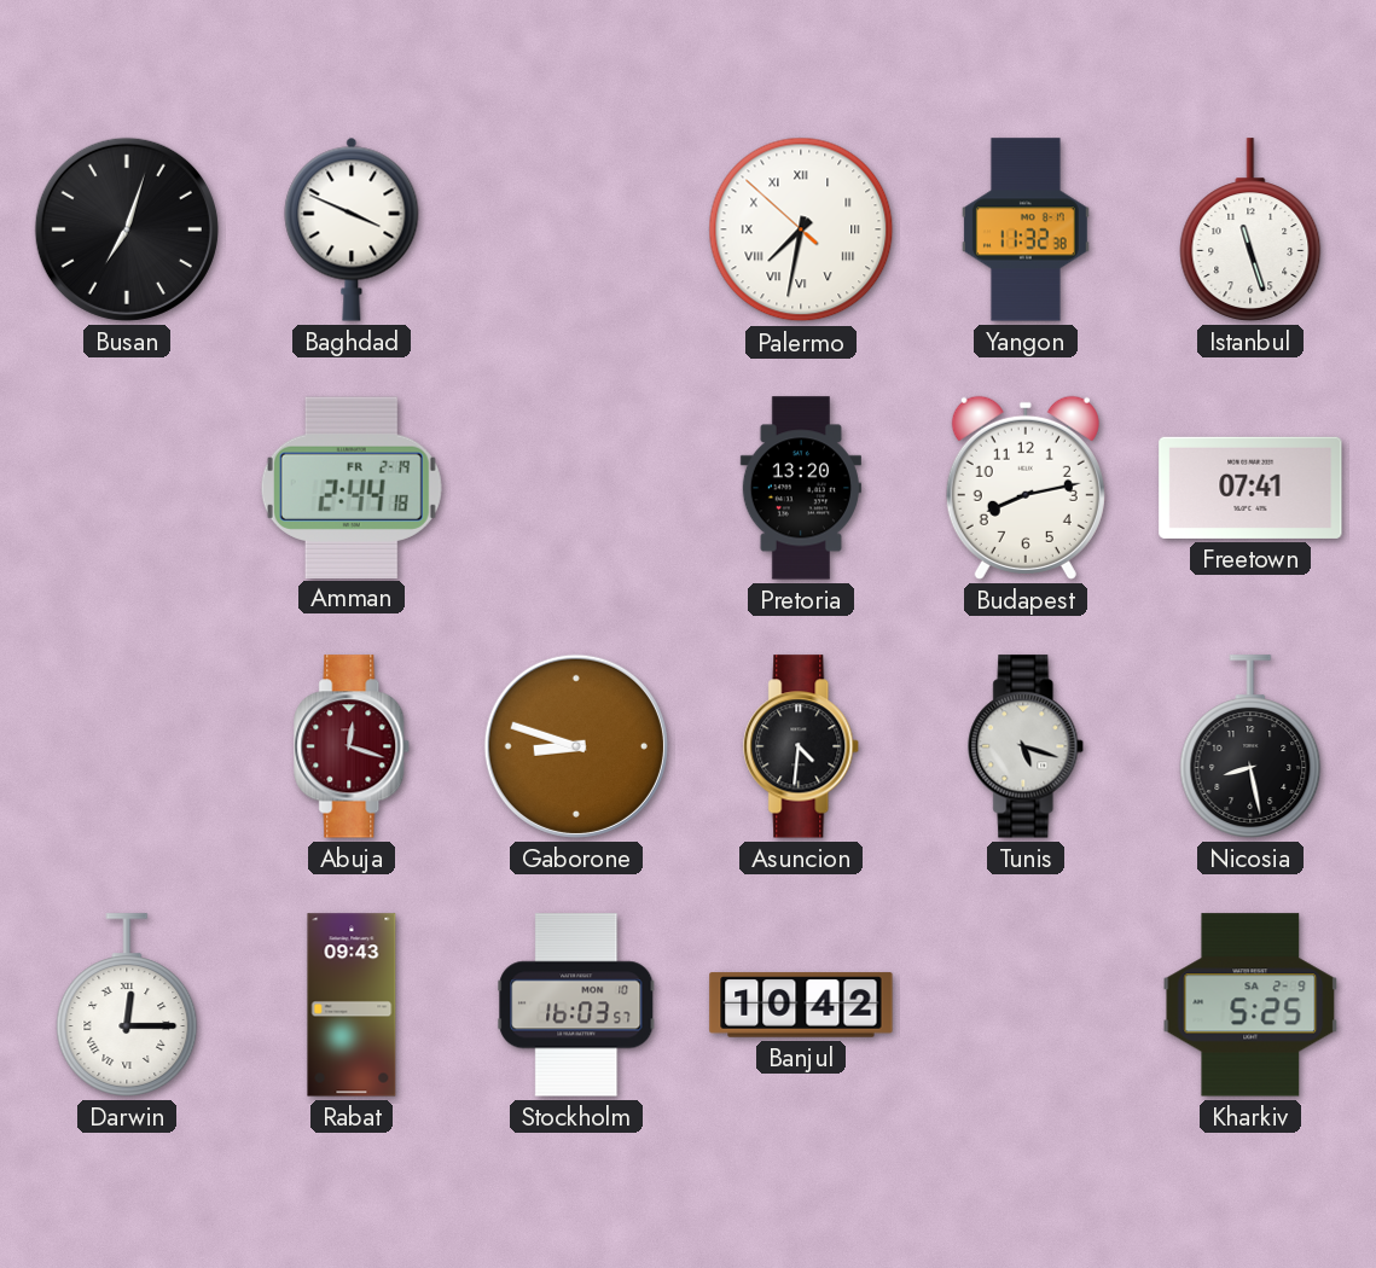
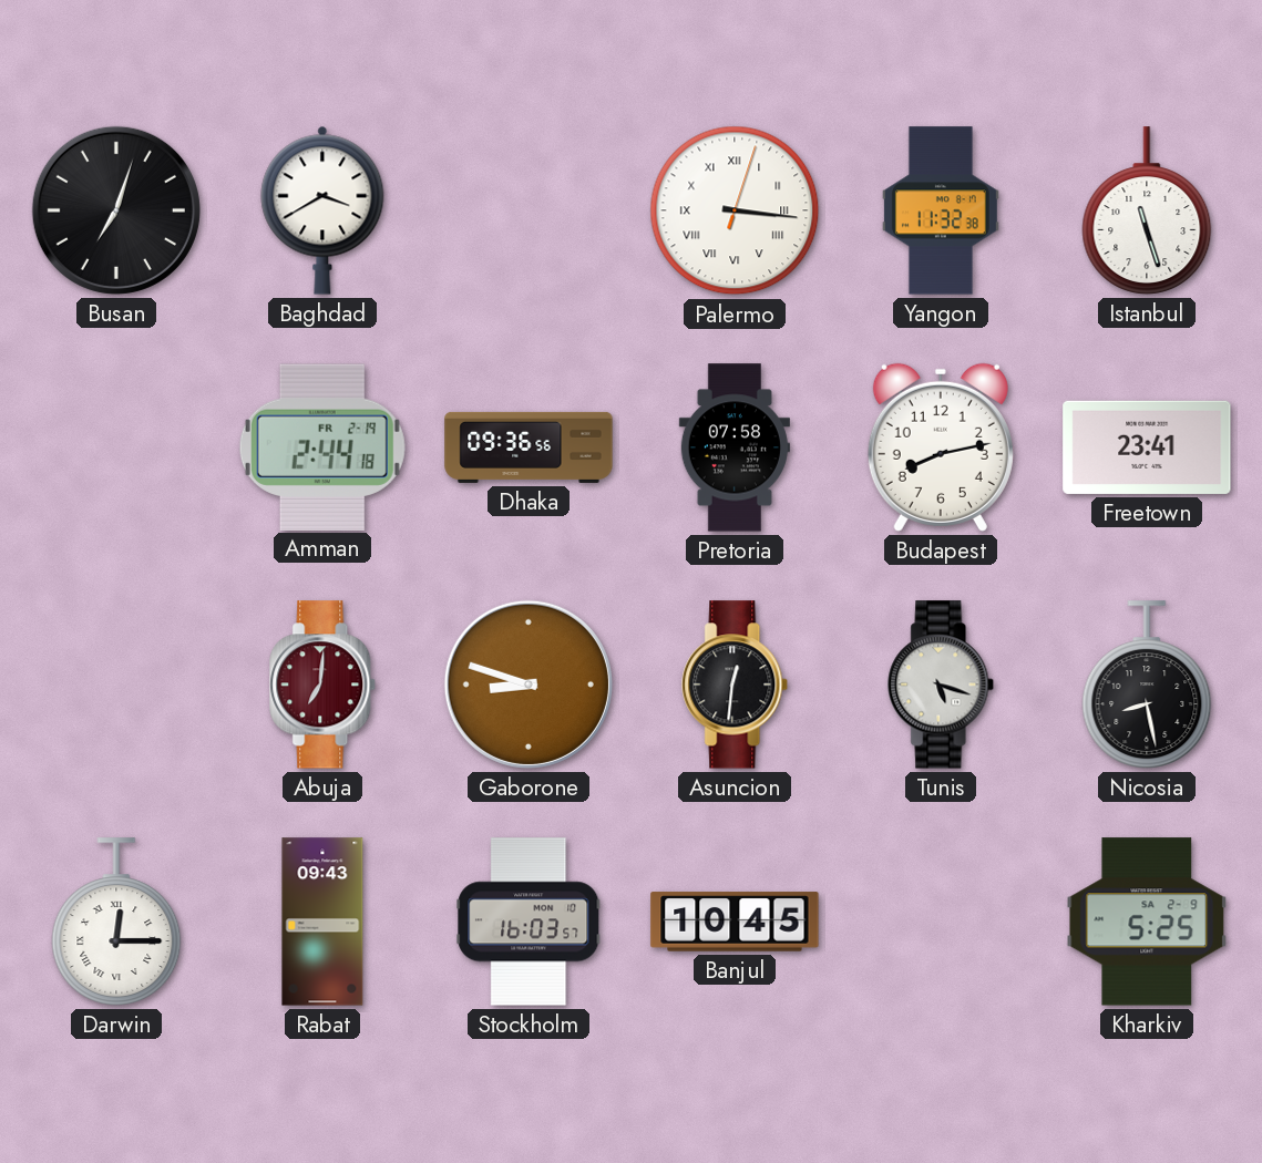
Baghdad: 3:49 -> 3:40 (322, 210)
Palermo: 7:31 -> 3:16 (735, 210)
Dhaka: none -> 09:36 (529, 447)
Pretoria: 13:20 -> 07:58 (735, 447)
Freetown: 07:41 -> 23:41 (1147, 447)
Abuja: 12:18 -> 7:01 (324, 685)
Asuncion: 4:31 -> 12:31 (736, 685)
Banjul: 10:42 -> 10:45 (735, 922)
